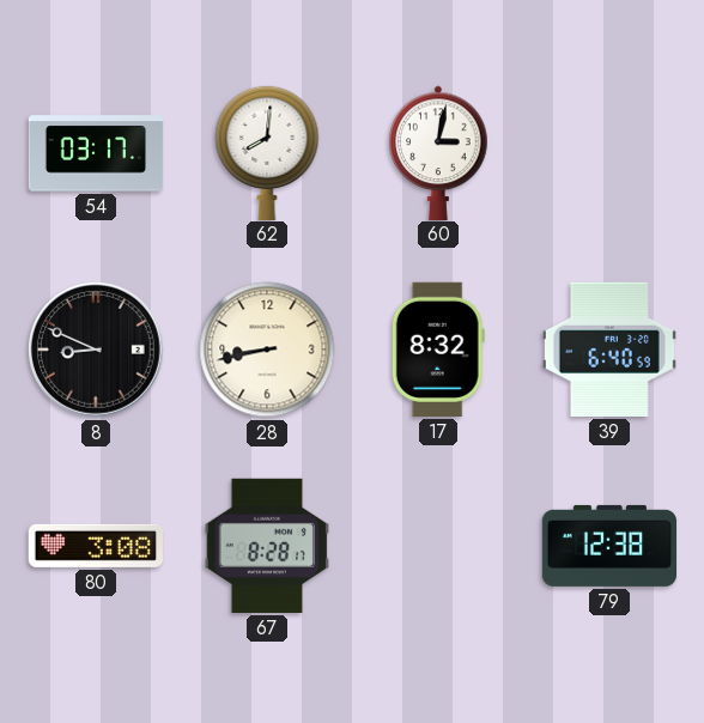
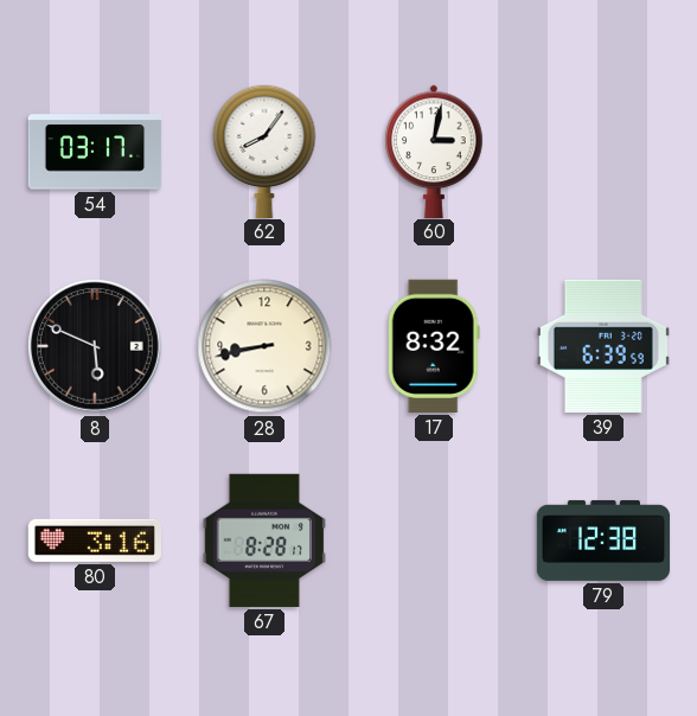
62: 8:01 -> 8:06 (264, 151)
8: 8:49 -> 5:49 (96, 347)
39: 6:40 -> 6:39 (603, 346)
80: 3:08 -> 3:16 (95, 541)
